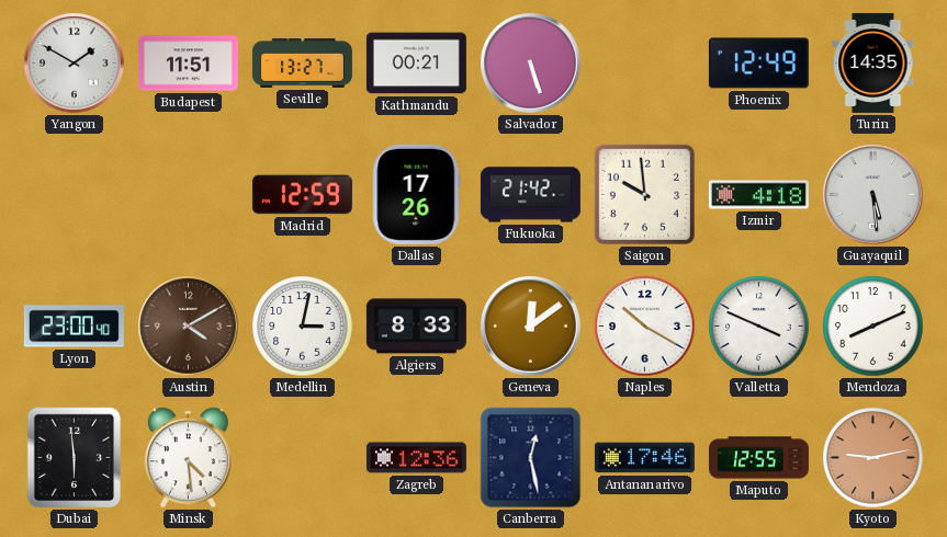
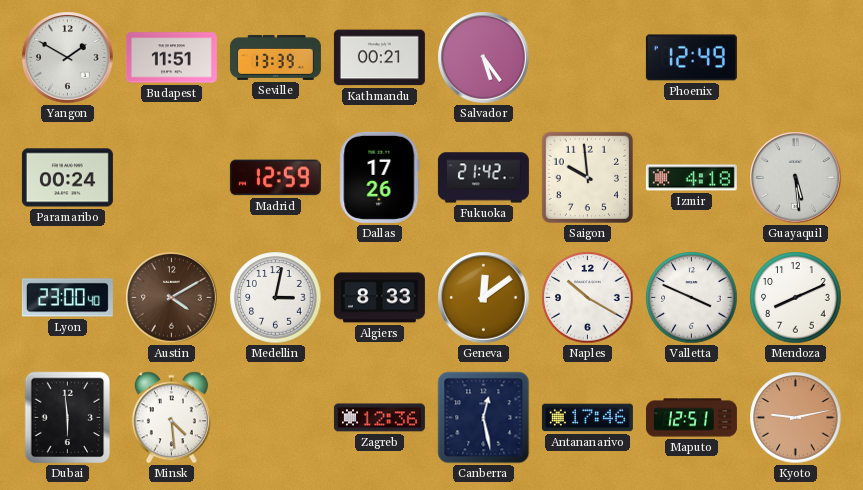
Seville: 13:27 -> 13:39 (275, 57)
Salvador: 5:27 -> 5:24 (484, 58)
Turin: 14:35 -> none (873, 62)
Paramaribo: none -> 00:24 (67, 178)
Maputo: 12:55 -> 12:51 (691, 418)
